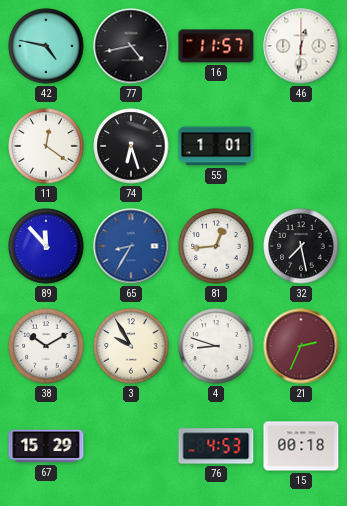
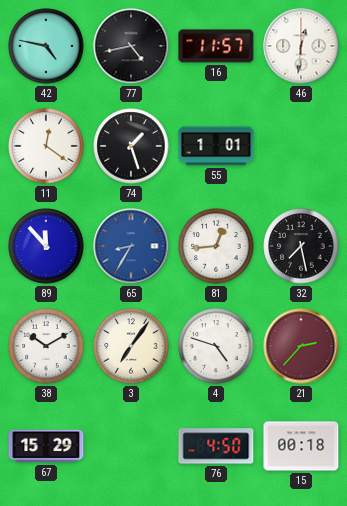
74: 6:27 -> 1:27 (131, 146)
3: 9:55 -> 7:06 (131, 346)
4: 8:48 -> 4:48 (216, 346)
21: 2:34 -> 2:37 (301, 346)
76: 4:53 -> 4:50 (216, 446)
